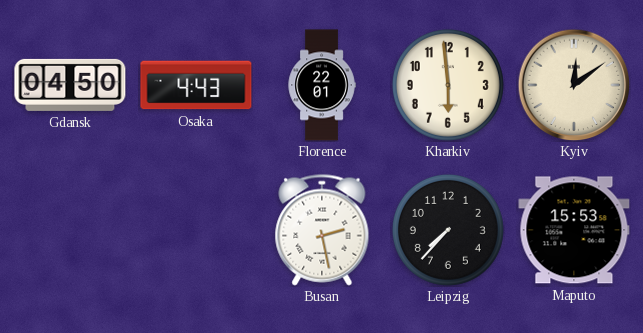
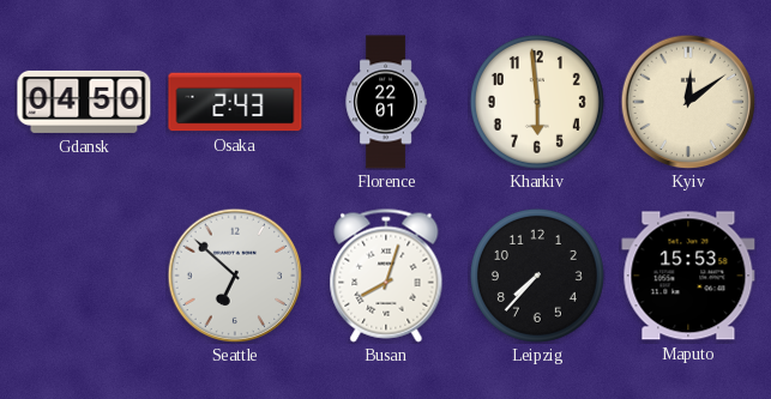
Osaka: 4:43 -> 2:43 (235, 102)
Seattle: none -> 6:52 (235, 276)
Busan: 2:28 -> 8:03 (386, 276)
